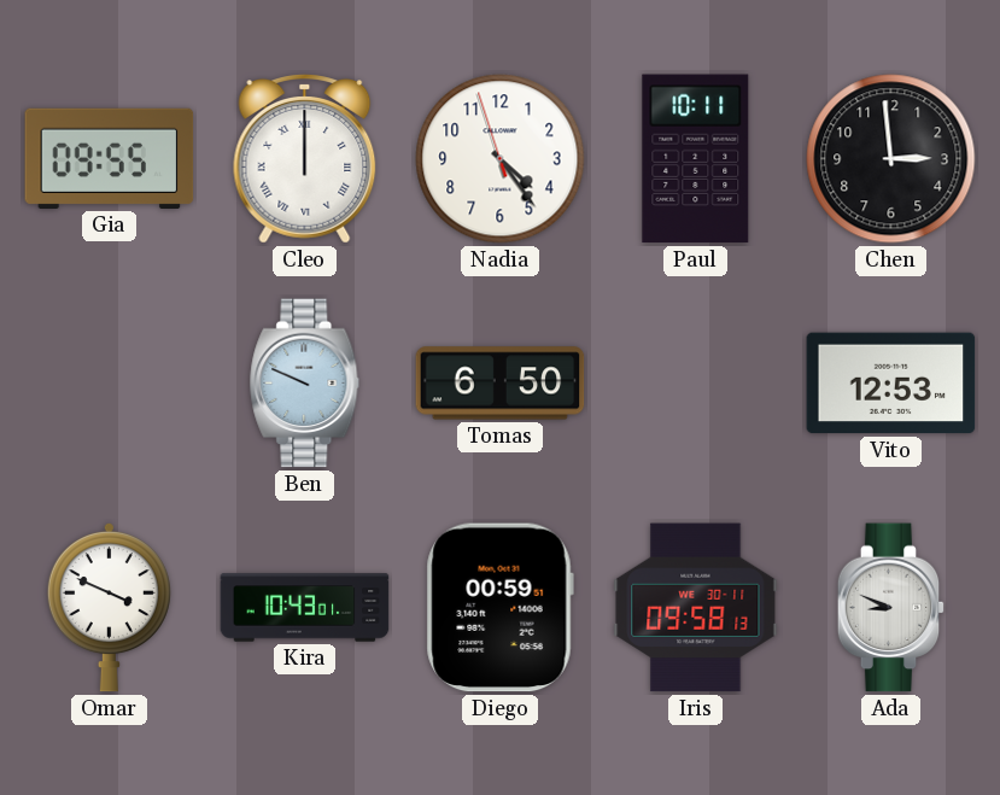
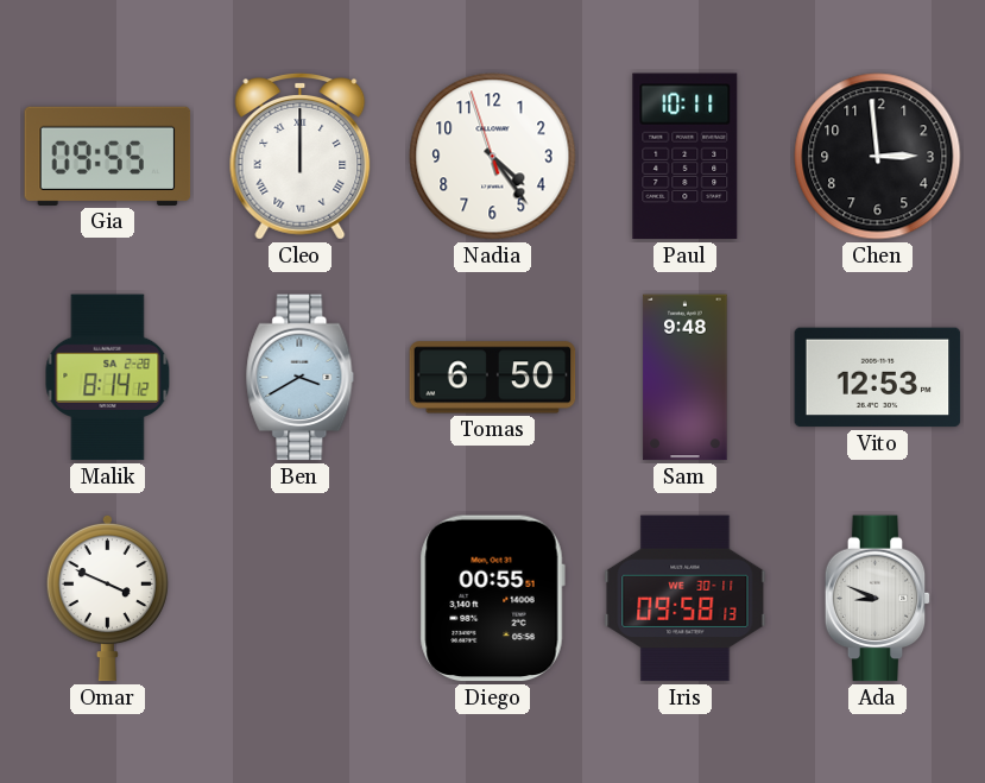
Malik: none -> 8:14 (108, 378)
Ben: 9:49 -> 3:40 (301, 378)
Sam: none -> 9:48 (686, 378)
Kira: 10:43 -> none (305, 608)
Diego: 00:59 -> 00:55 (492, 599)
